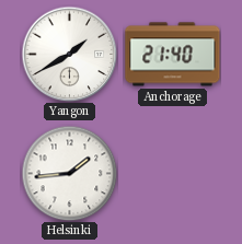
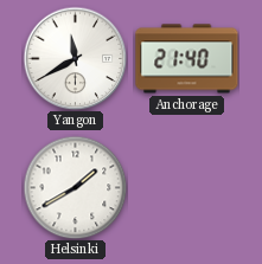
Yangon: 1:40 -> 11:40 (75, 58)
Helsinki: 1:44 -> 1:40 (75, 187)
